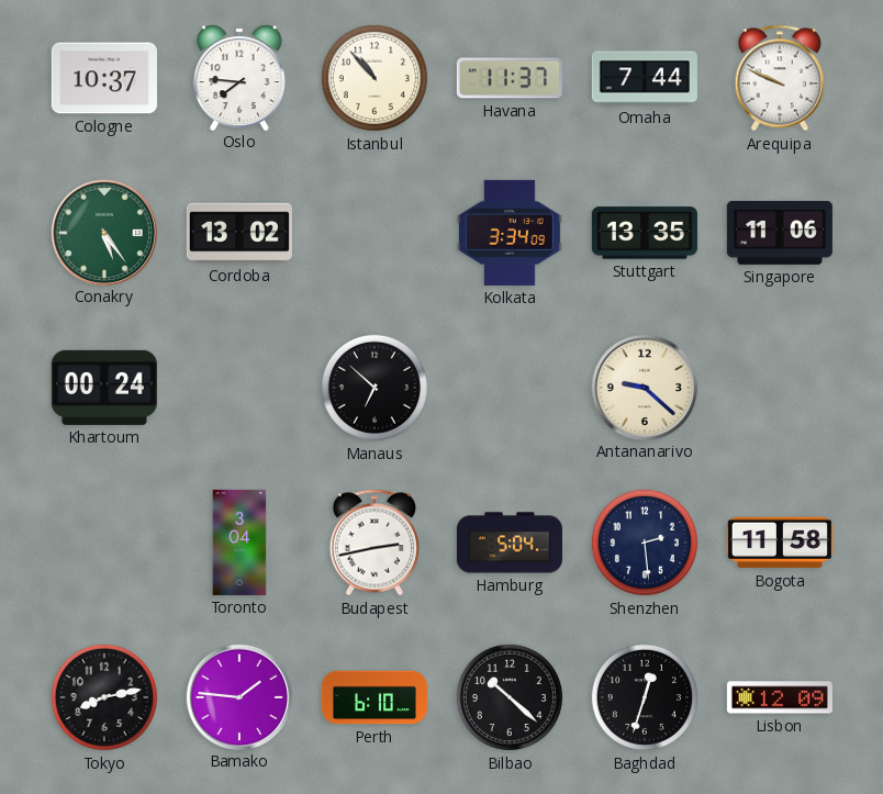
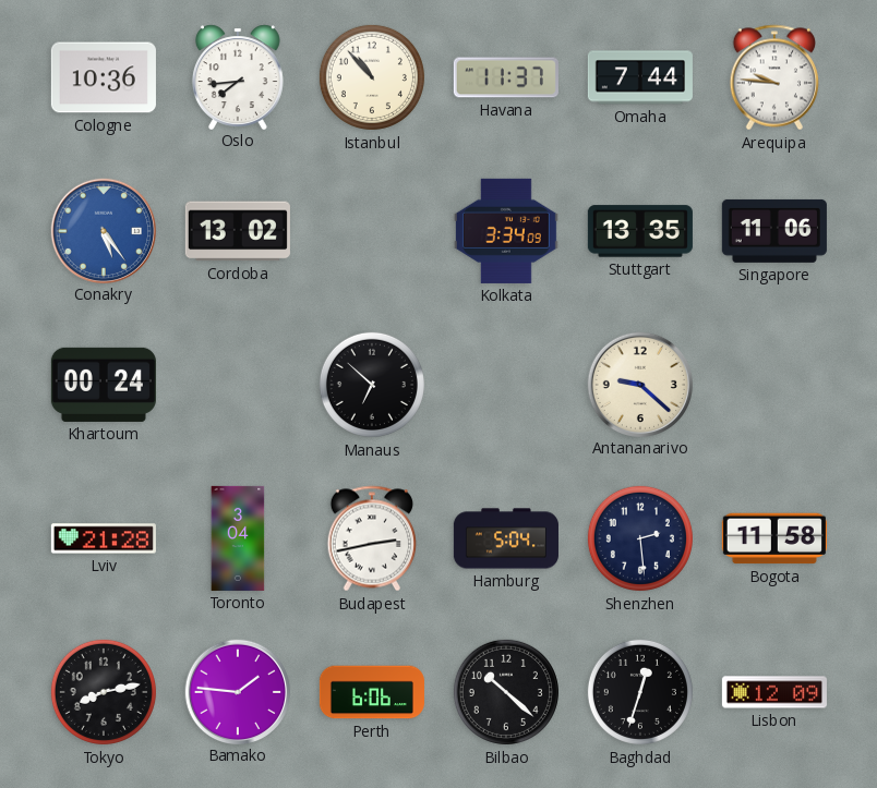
Cologne: 10:37 -> 10:36 (104, 77)
Oslo: 7:46 -> 7:44 (238, 76)
Arequipa: 9:49 -> 9:46 (773, 77)
Conakry dial: green -> blue (103, 230)
Lviv: none -> 21:28 (104, 538)
Perth: 6:10 -> 6:06 (372, 692)
